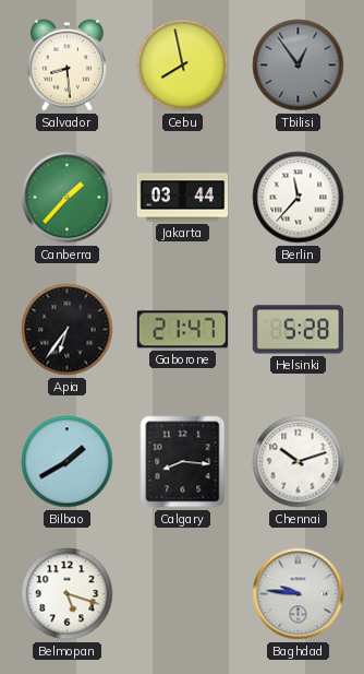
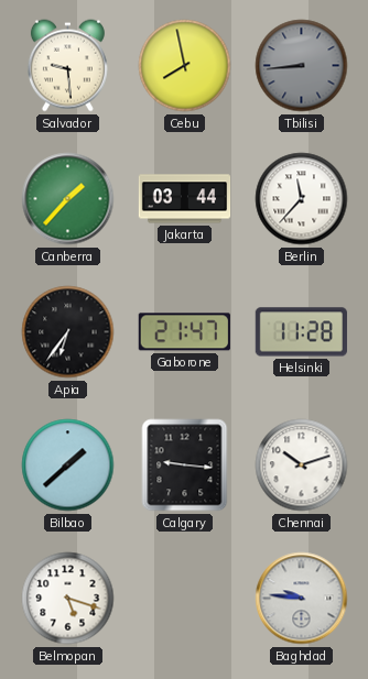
Salvador: 8:29 -> 9:29 (67, 66)
Tbilisi: 12:54 -> 8:44 (302, 66)
Helsinki: 5:28 -> 11:28 (301, 332)
Bilbao: 1:40 -> 1:38 (68, 466)
Calgary: 8:16 -> 9:16 (185, 466)
